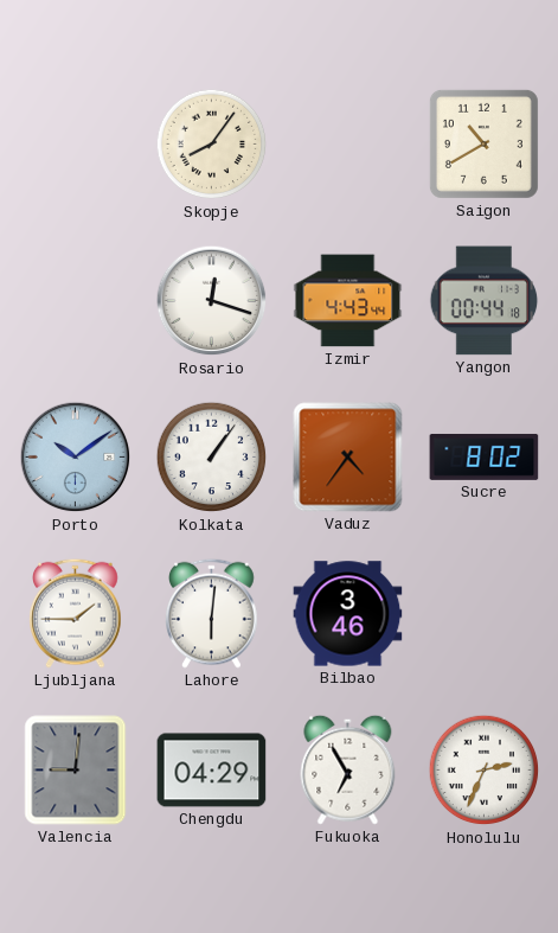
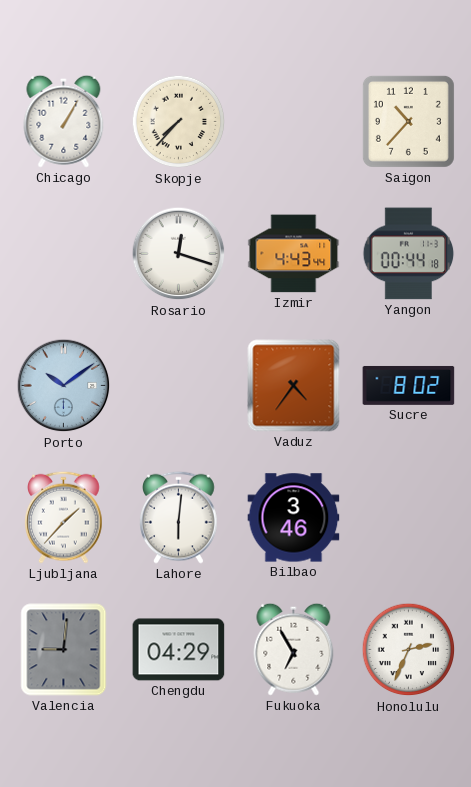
Chicago: none -> 1:05 (64, 121)
Skopje: 8:06 -> 7:37 (179, 122)
Saigon: 10:40 -> 10:37 (408, 121)
Kolkata: 1:06 -> none (212, 458)
Ljubljana: 1:45 -> 1:37 (64, 517)
